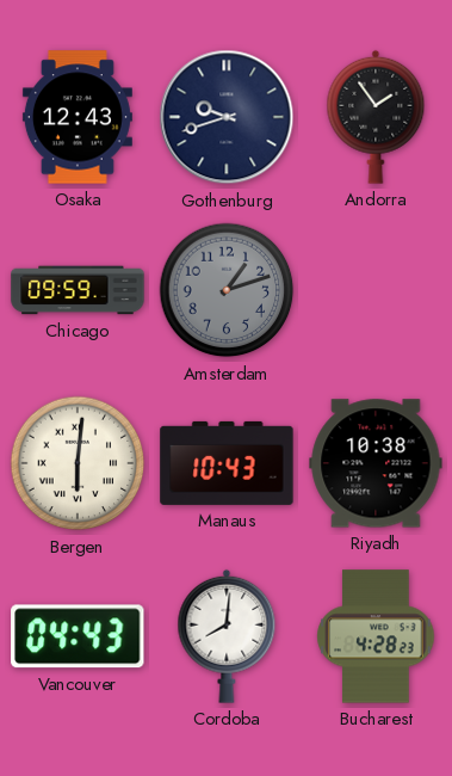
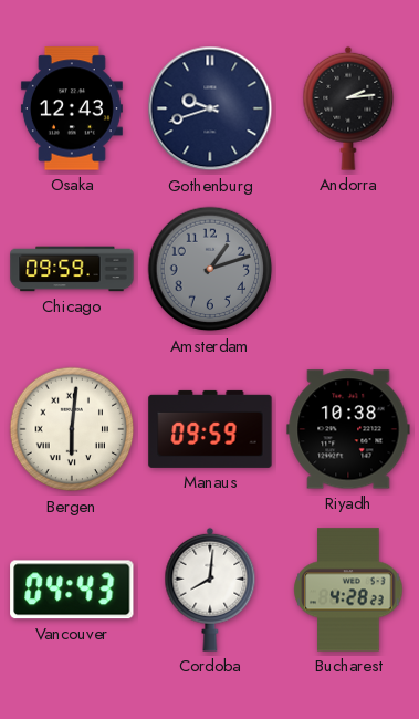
Andorra: 1:54 -> 2:14 (348, 108)
Manaus: 10:43 -> 09:59 (210, 429)
